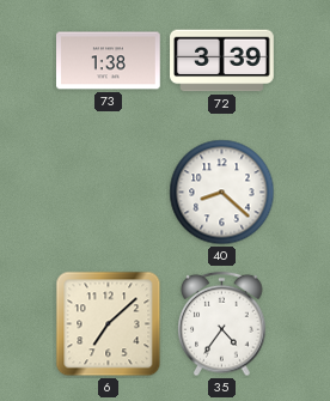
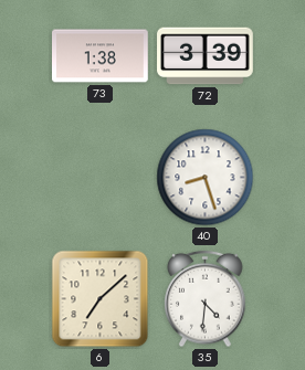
40: 8:22 -> 8:27 (206, 178)
35: 4:36 -> 4:31 (206, 299)
